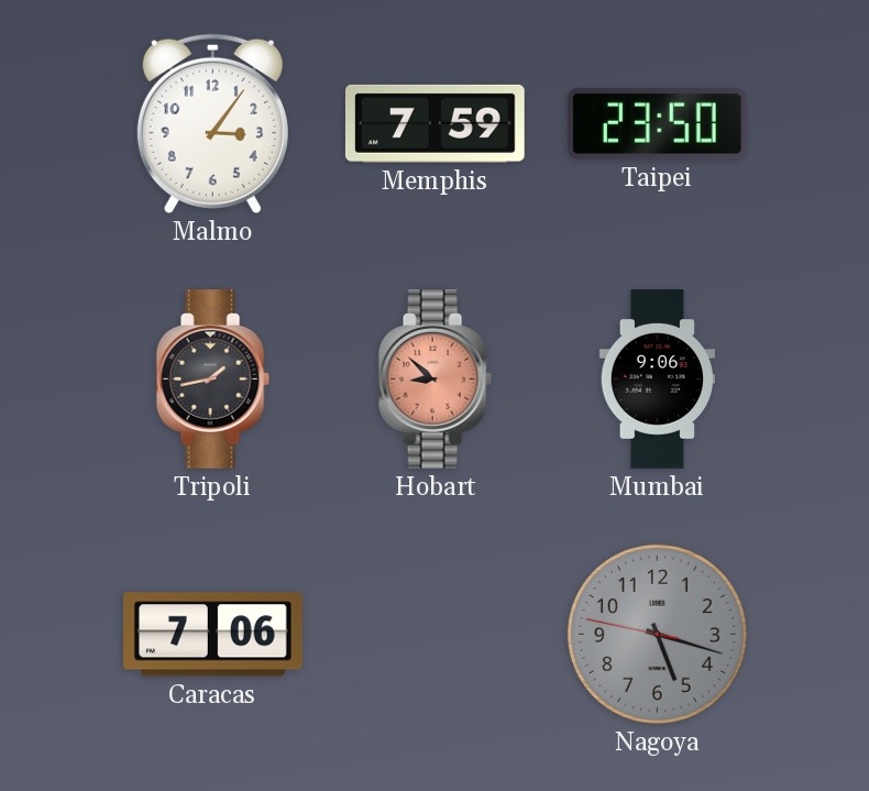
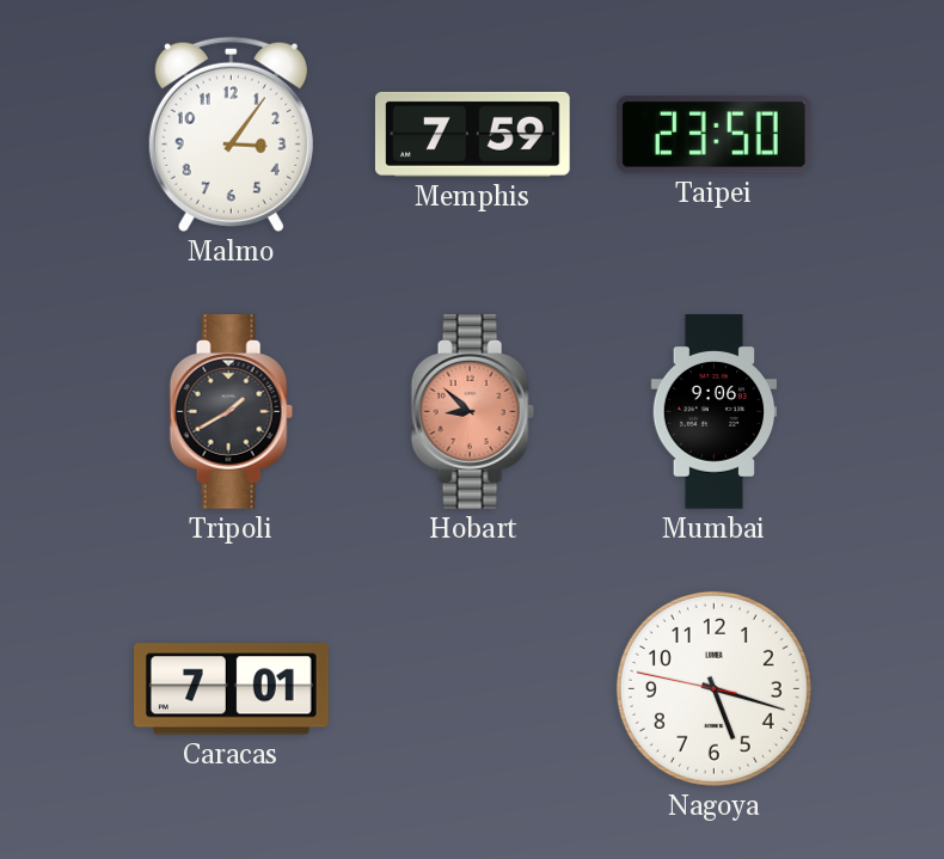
Tripoli: 1:43 -> 1:40 (231, 412)
Caracas: 7:06 -> 7:01 (232, 689)
Nagoya dial: grey -> white (713, 688)
